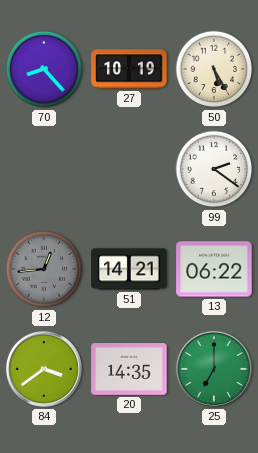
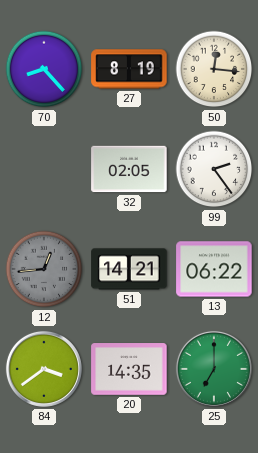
27: 10:19 -> 8:19 (129, 69)
50: 5:25 -> 12:16 (214, 69)
32: none -> 02:05 (129, 169)
99: 2:21 -> 2:24 (214, 169)
